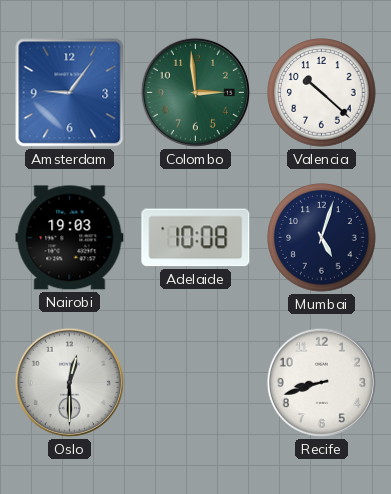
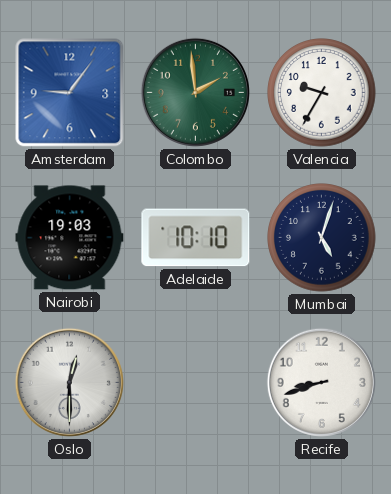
Colombo: 2:59 -> 1:59 (195, 92)
Valencia: 10:22 -> 9:35 (322, 93)
Adelaide: 10:08 -> 10:10 (196, 238)
